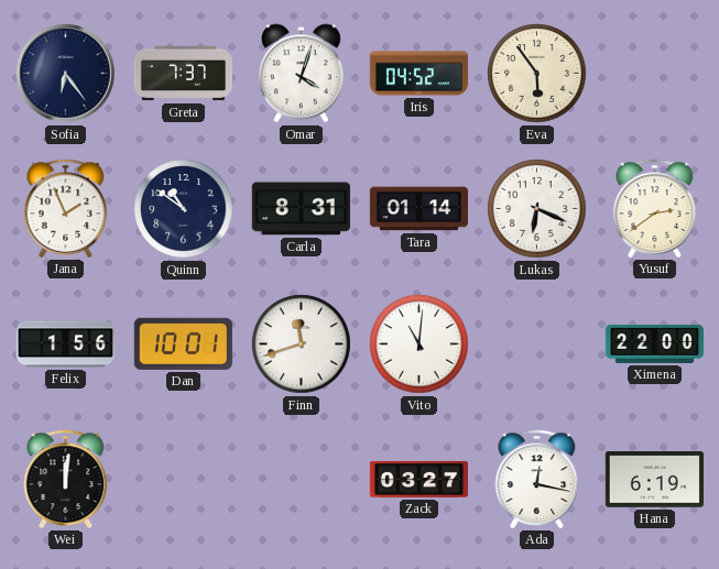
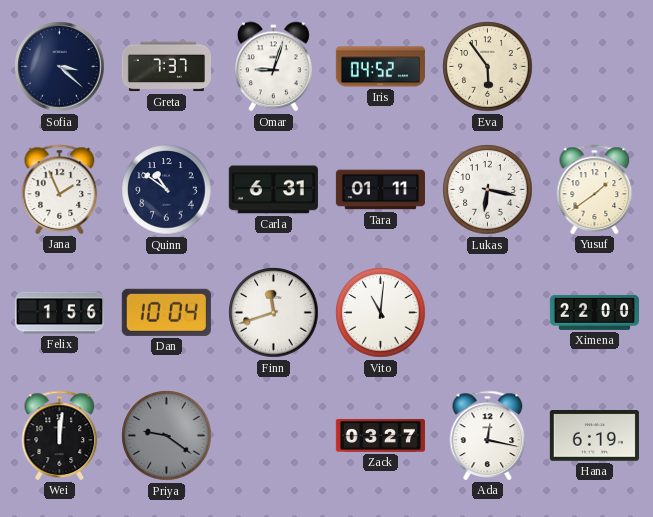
Sofia: 6:24 -> 3:22 (60, 67)
Omar: 4:03 -> 9:03 (274, 67)
Carla: 8:31 -> 6:31 (273, 190)
Tara: 01:14 -> 01:11 (380, 190)
Lukas: 6:19 -> 6:17 (488, 190)
Yusuf: 2:39 -> 1:39 (595, 189)
Dan: 10:01 -> 10:04 (166, 312)
Priya: none -> 9:21 (167, 436)
